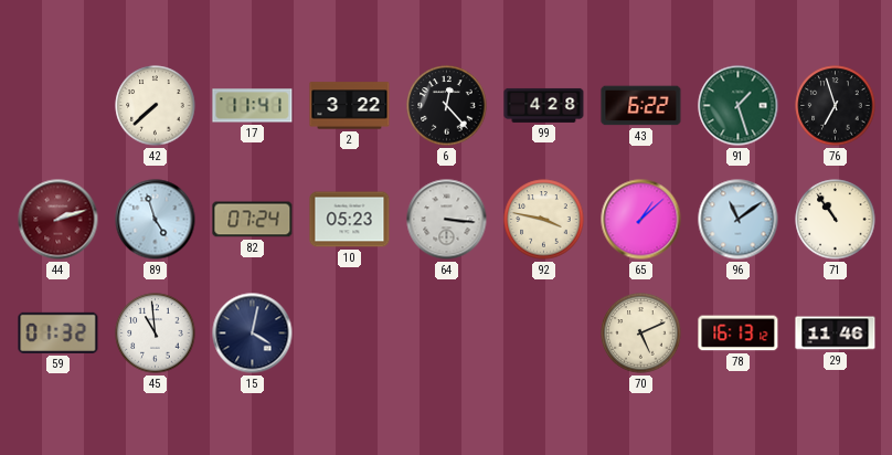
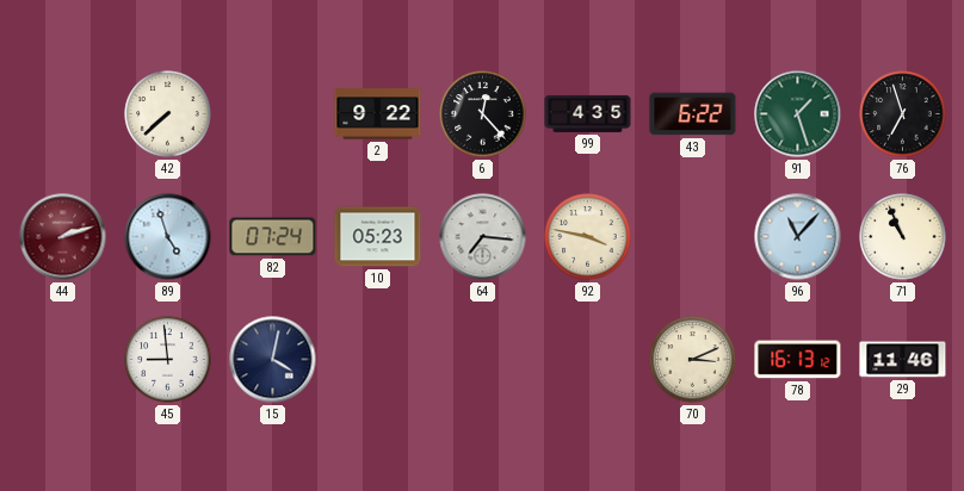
17: 11:41 -> none (253, 106)
2: 3:22 -> 9:22 (378, 114)
99: 4:28 -> 4:35 (588, 113)
64: 3:16 -> 7:16 (483, 237)
65: 1:08 -> none (641, 220)
96: 11:09 -> 11:07 (798, 237)
71: 10:54 -> 10:56 (903, 237)
59: 01:32 -> none (59, 332)
45: 10:59 -> 8:59 (168, 360)
70: 5:11 -> 3:11 (693, 360)
